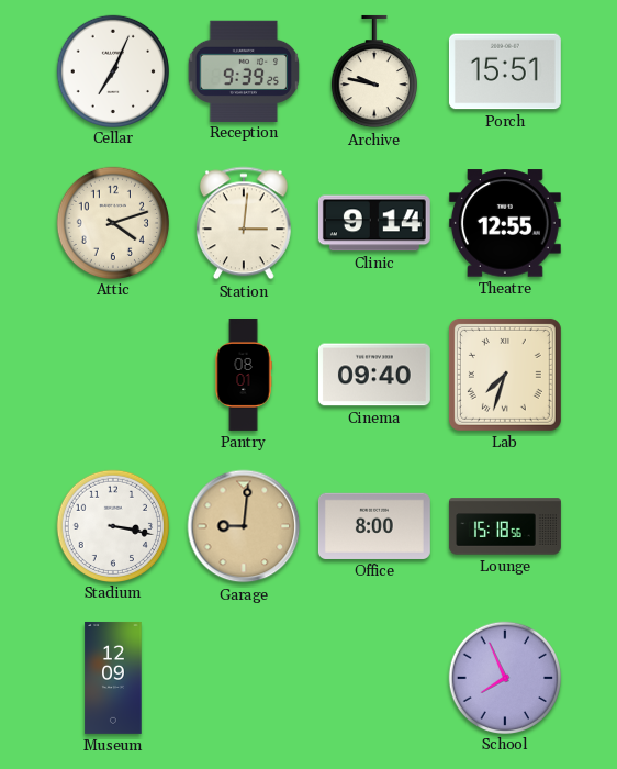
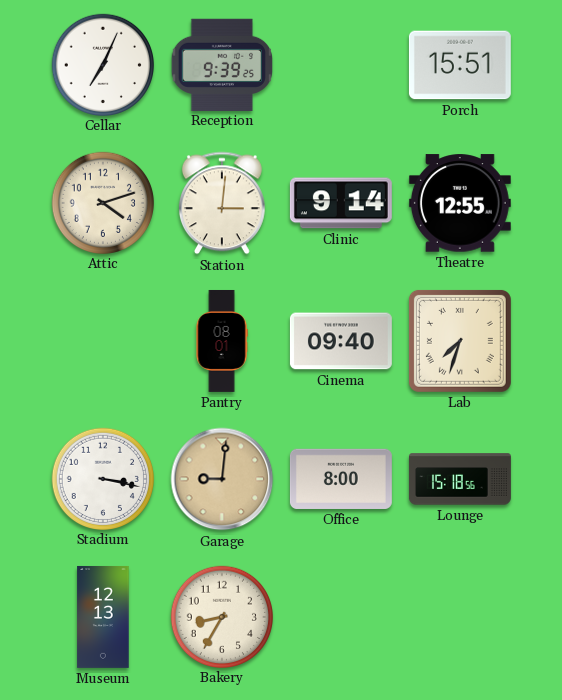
Archive: 9:47 -> none (374, 71)
Museum: 12:09 -> 12:13 (103, 617)
Bakery: none -> 8:35 (221, 616)
School: 7:56 -> none (504, 677)
